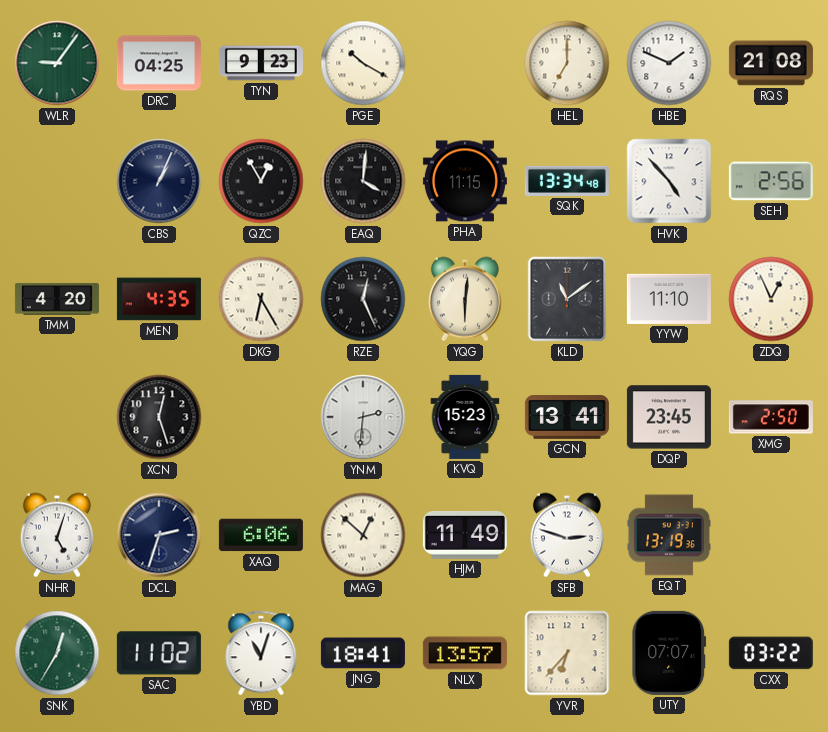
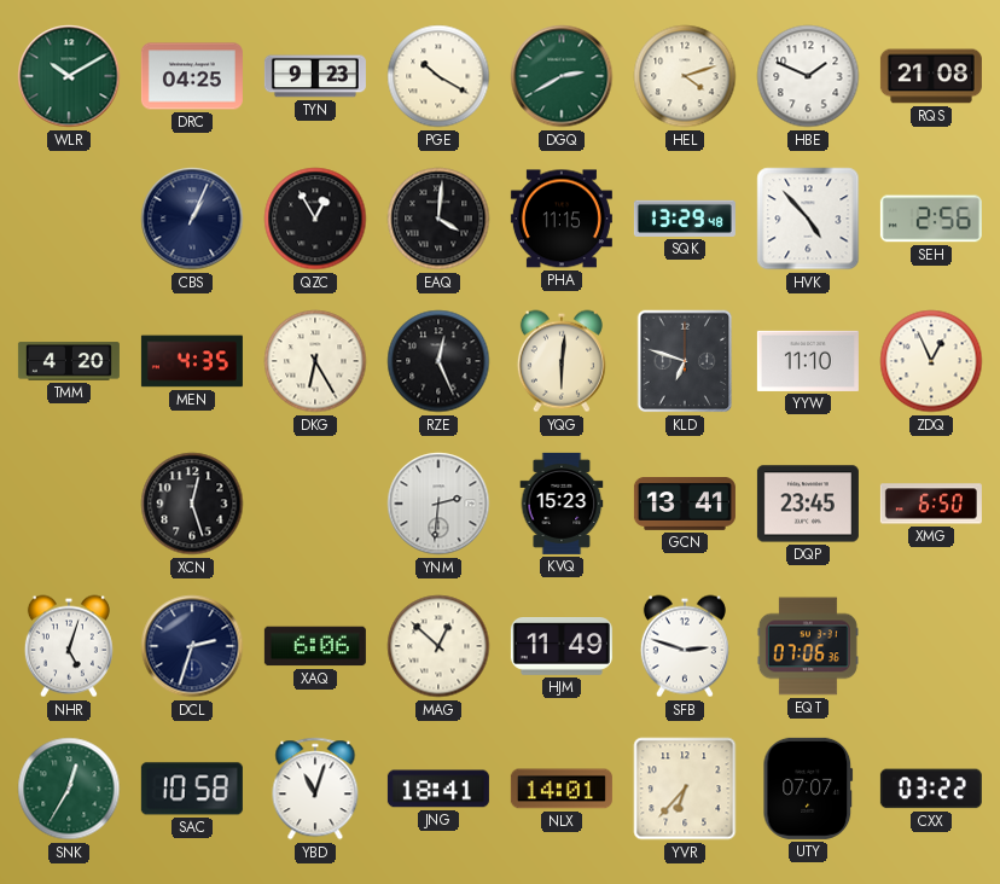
WLR: 9:06 -> 10:10 (69, 76)
DGQ: none -> 2:40 (562, 76)
HEL: 7:00 -> 4:12 (685, 76)
SQK: 13:34 -> 13:29 (685, 219)
KLD: 11:09 -> 6:48 (685, 361)
XMG: 2:50 -> 6:50 (931, 504)
EQT: 13:19 -> 07:06 (808, 646)
SAC: 11:02 -> 10:58 (192, 789)
NLX: 13:57 -> 14:01 (562, 789)
